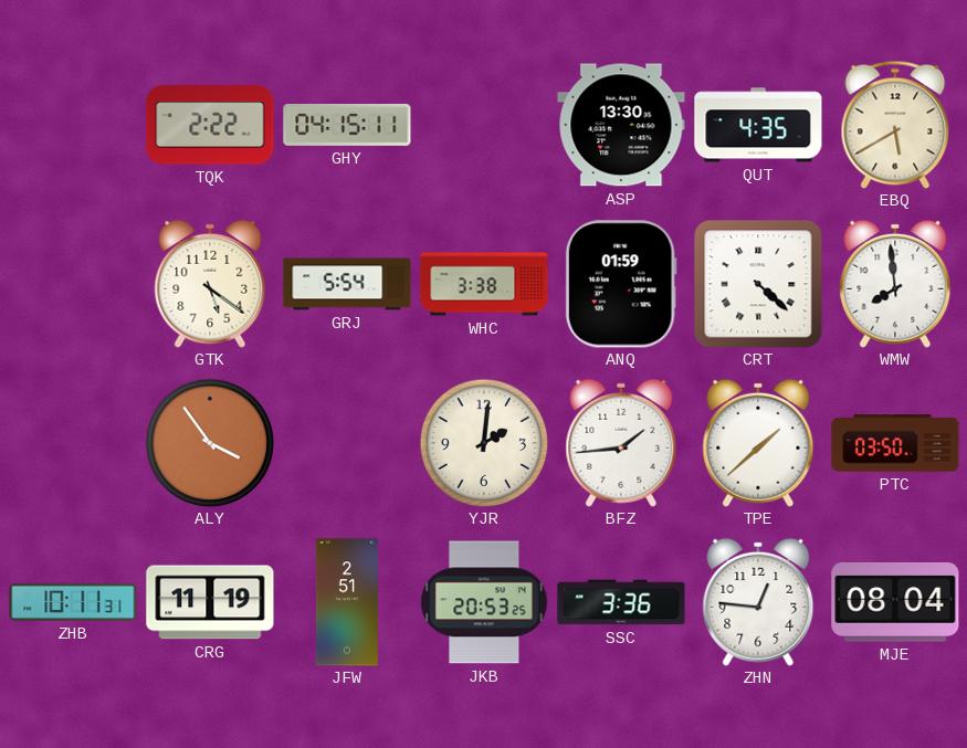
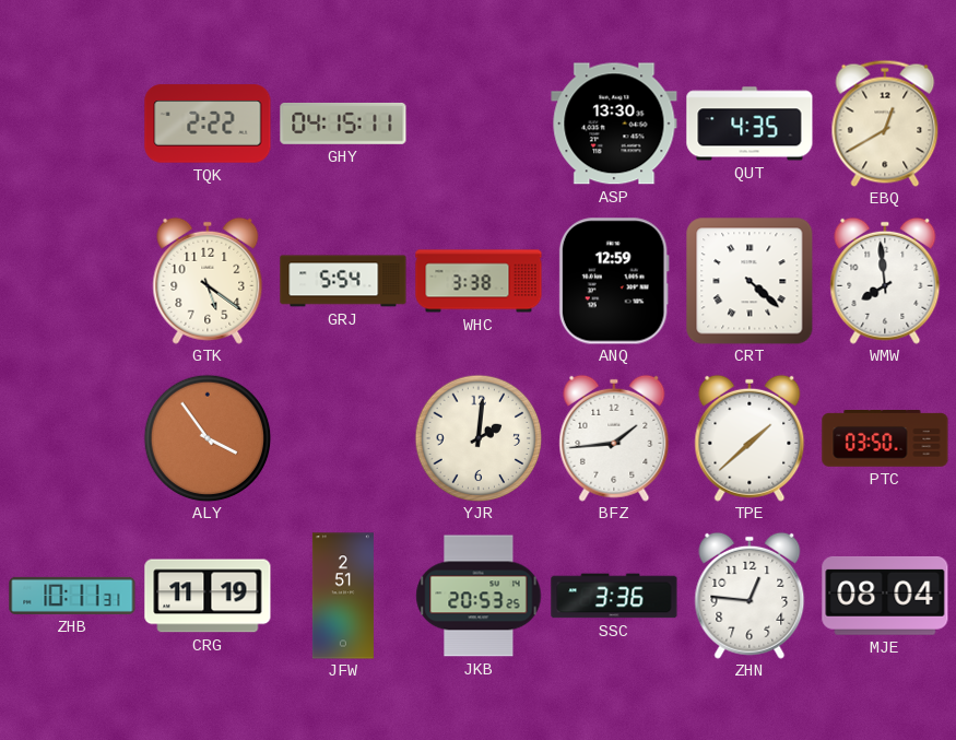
EBQ: 5:40 -> 12:40 (885, 124)
ANQ: 01:59 -> 12:59 (614, 281)
